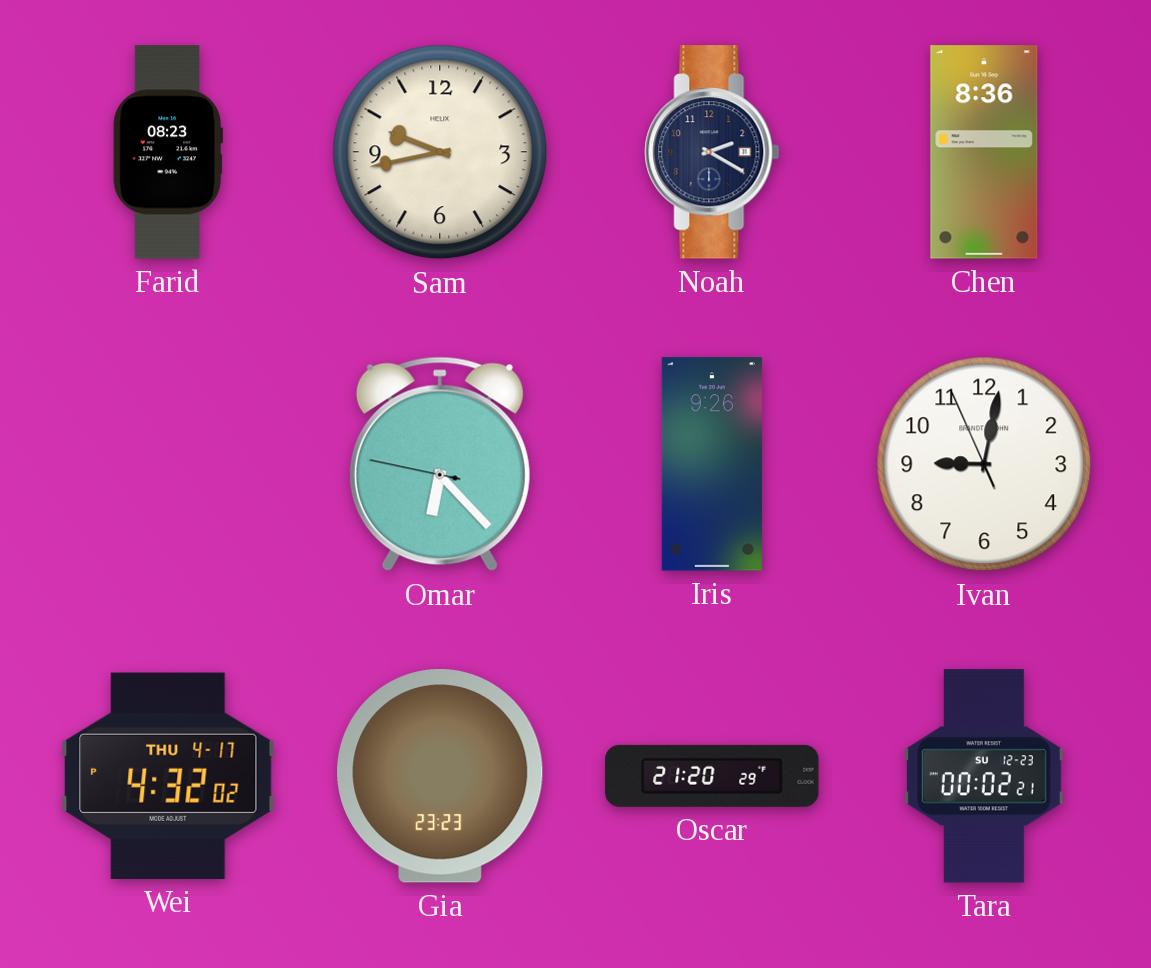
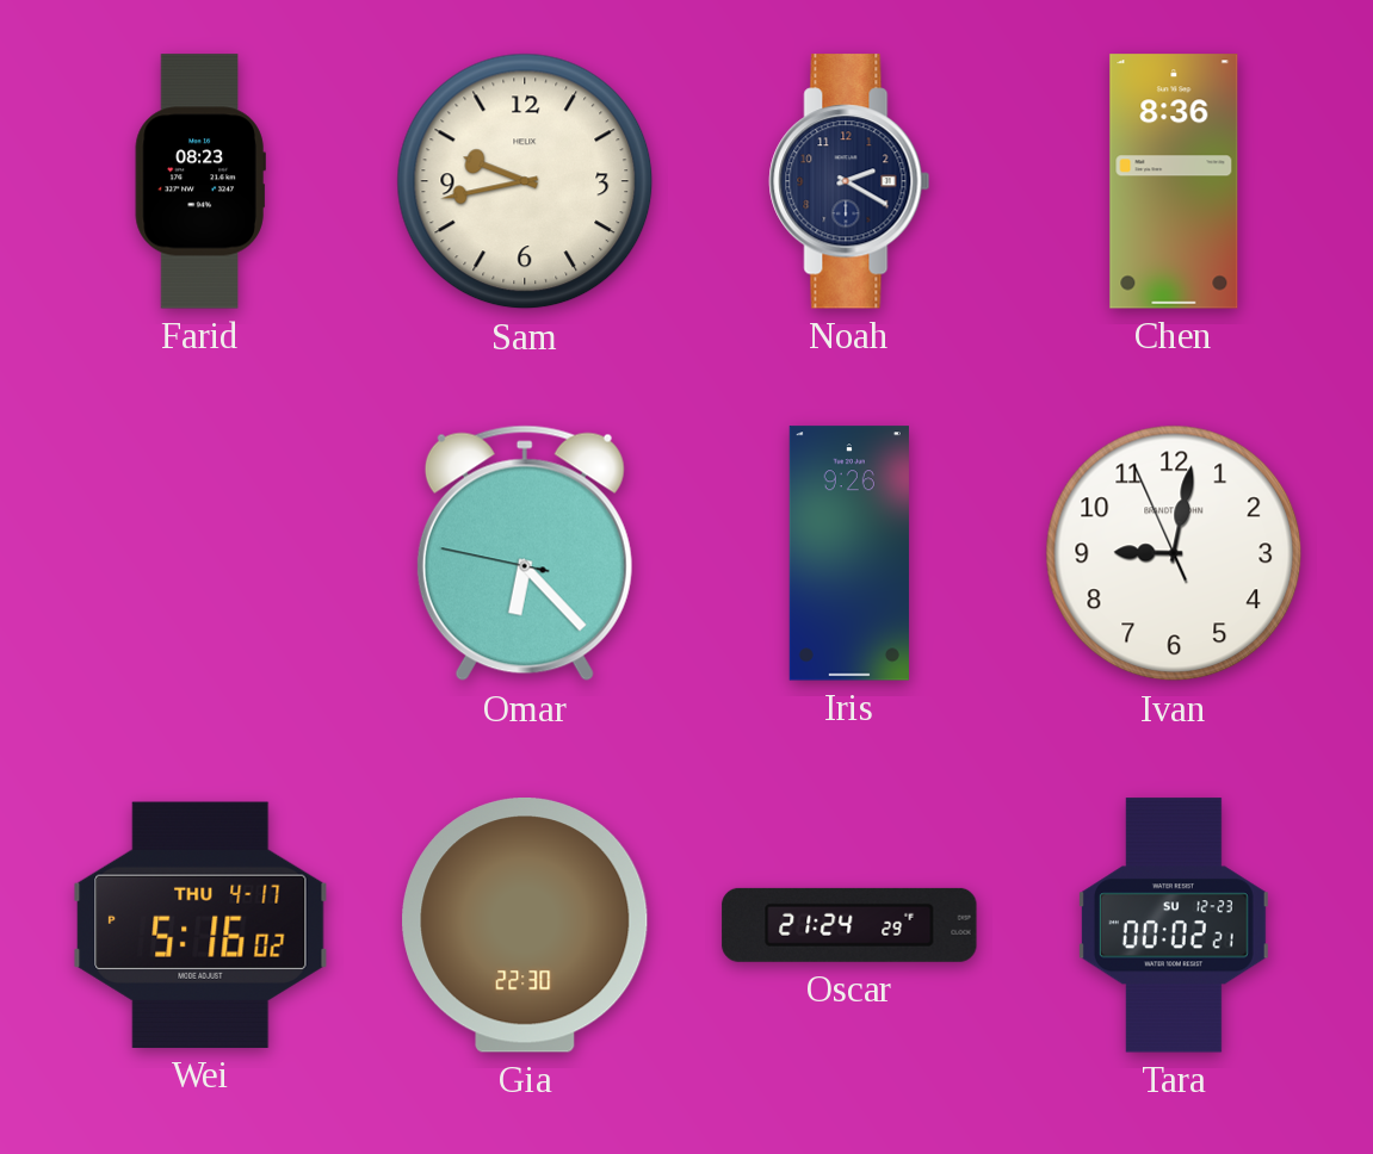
Wei: 4:32 -> 5:16 (200, 925)
Gia: 23:23 -> 22:30 (525, 926)
Oscar: 21:20 -> 21:24 (849, 925)
